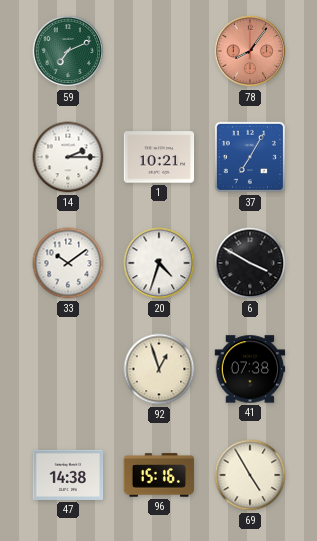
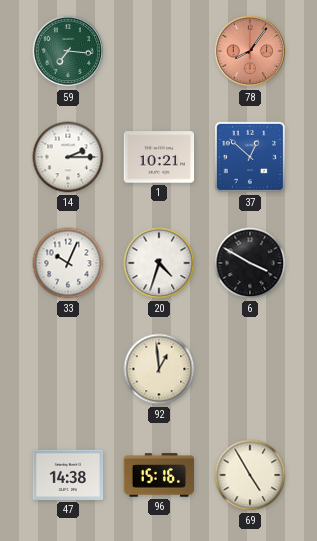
59: 7:11 -> 7:16 (68, 51)
37: 7:05 -> 12:52 (250, 157)
33: 10:09 -> 10:04 (68, 263)
92: 12:57 -> 12:59 (159, 369)
41: 07:38 -> none (250, 369)
